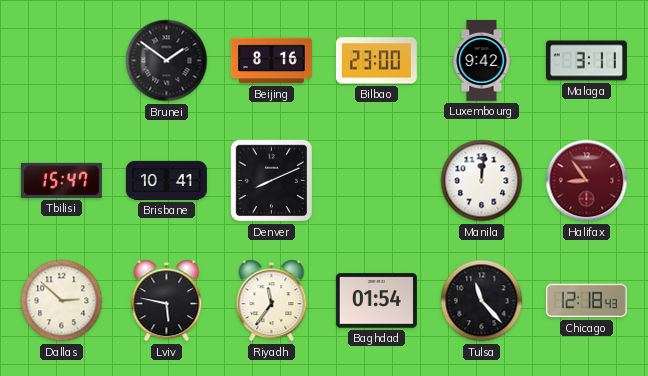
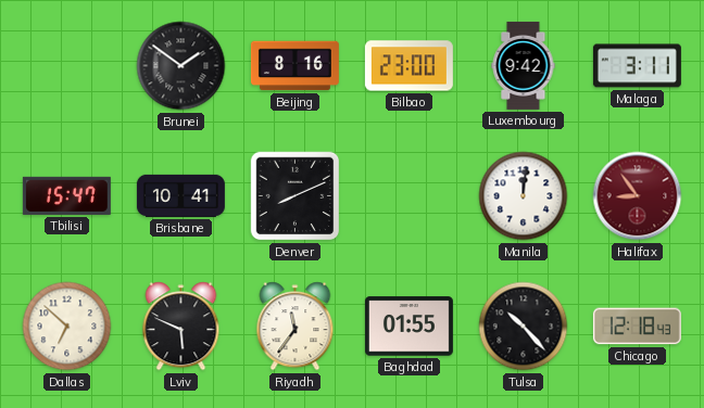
Dallas: 2:52 -> 6:52 (67, 327)
Lviv: 5:47 -> 5:49 (181, 327)
Baghdad: 01:54 -> 01:55 (408, 327)
Tulsa: 11:23 -> 10:23 (524, 327)
